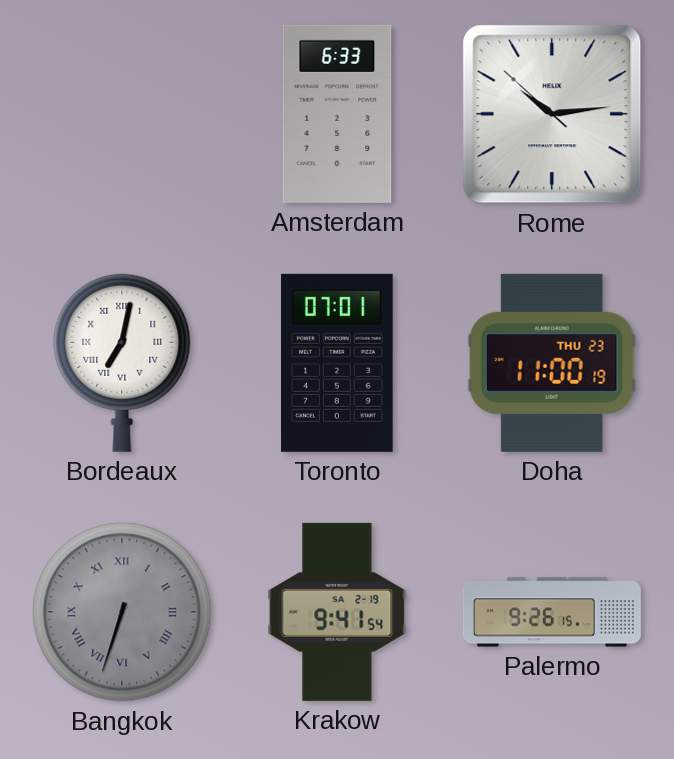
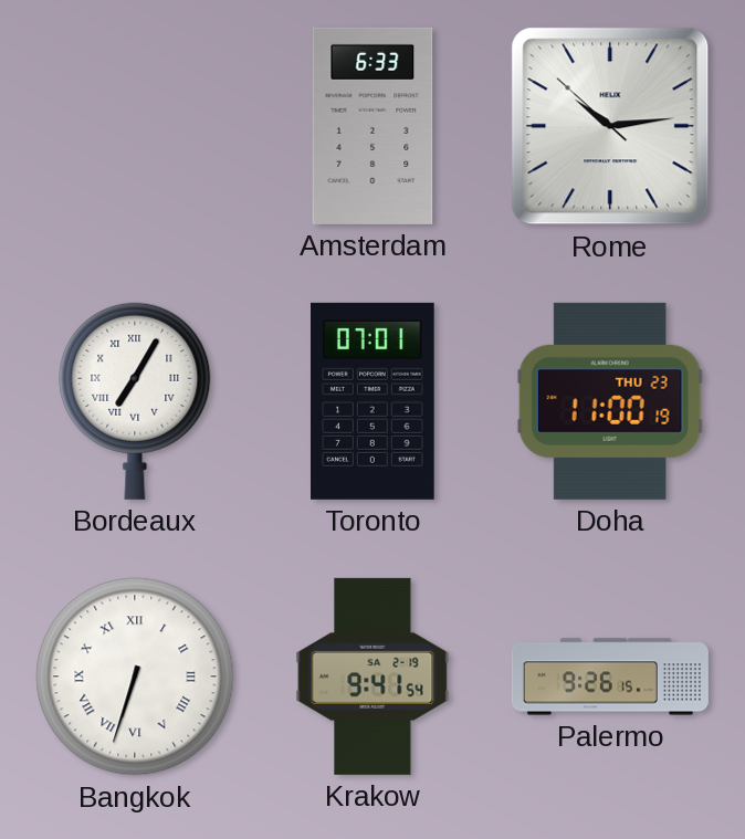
Bordeaux: 7:02 -> 7:05 (135, 401)
Bangkok dial: grey -> white (135, 677)
